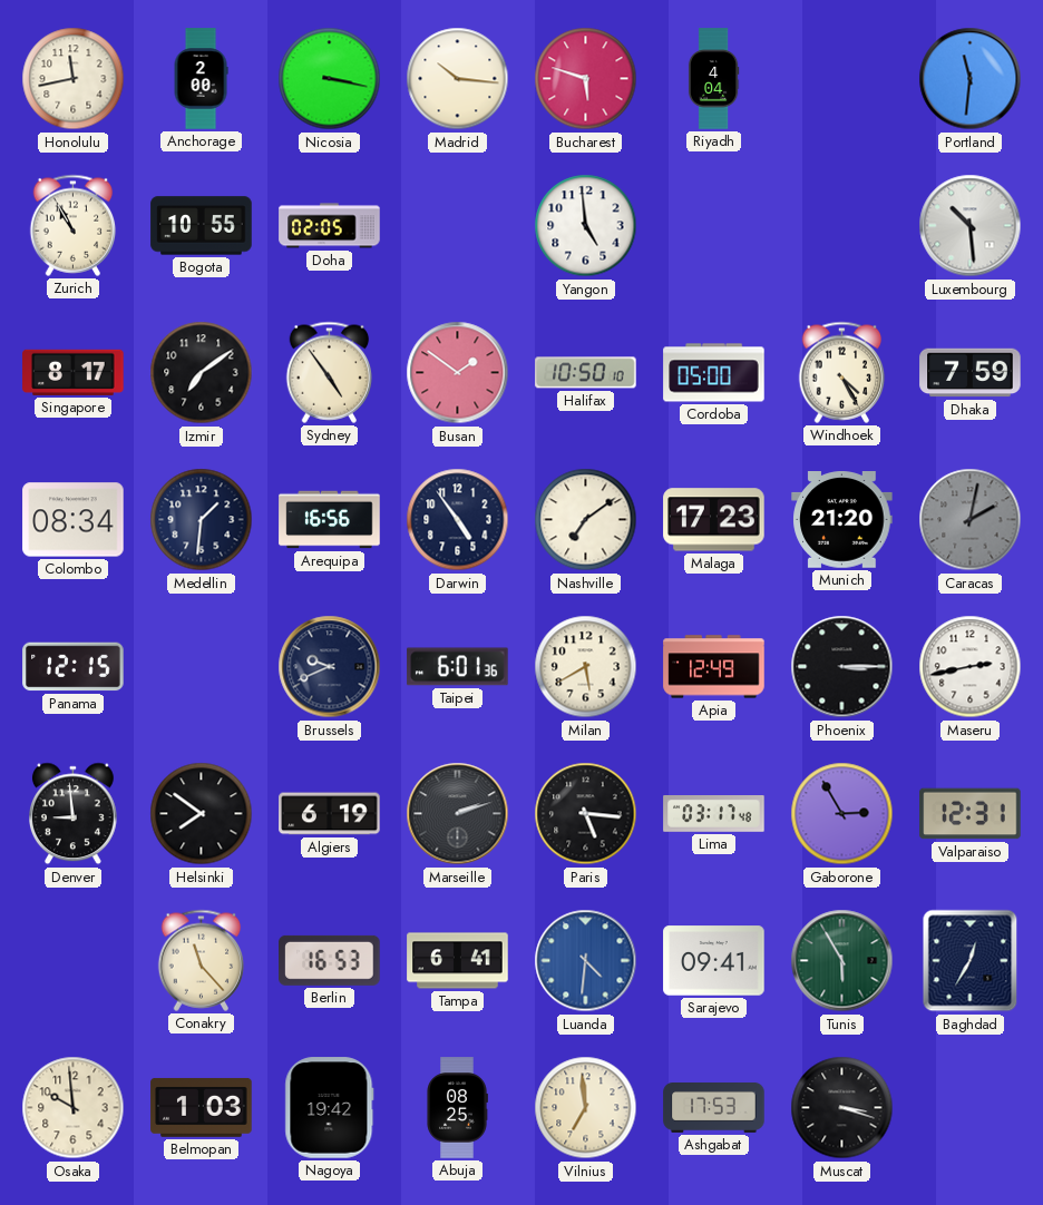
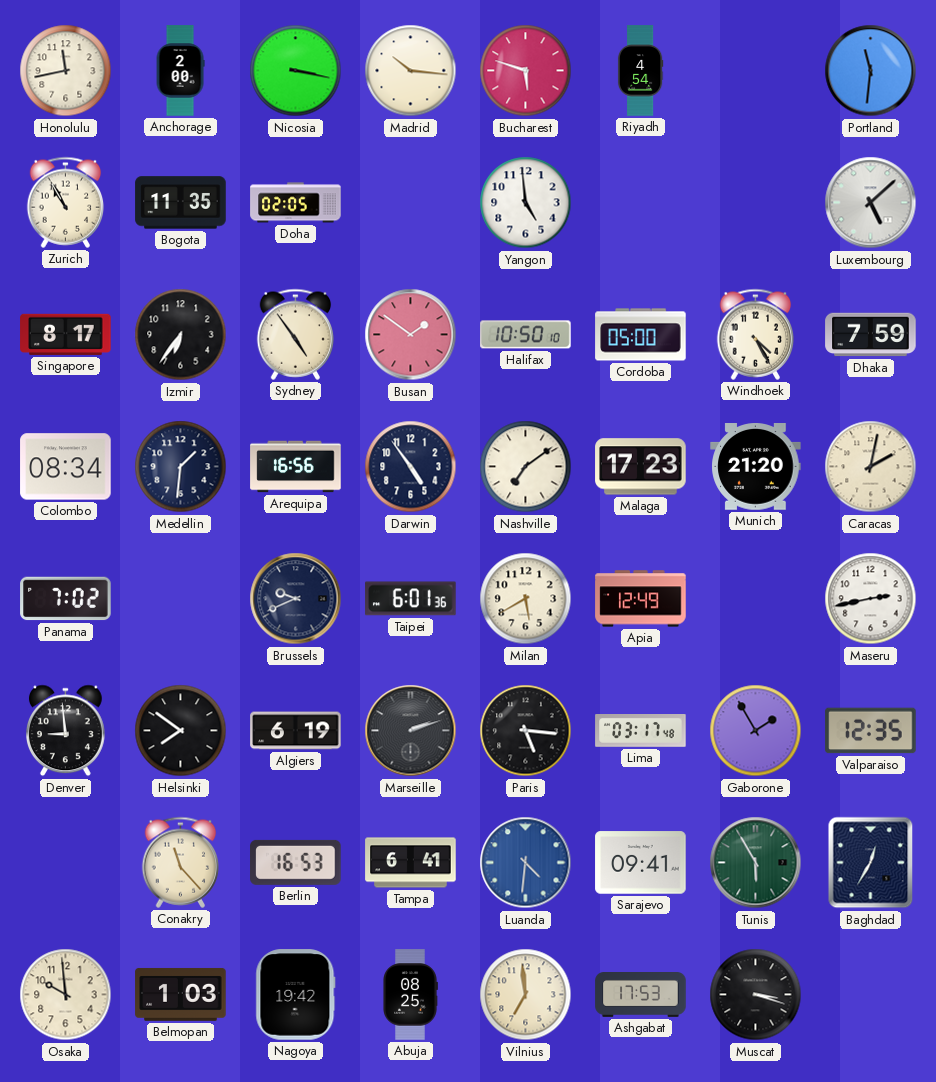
Riyadh: 4:04 -> 4:54 (640, 71)
Bogota: 10:55 -> 11:35 (181, 203)
Luxembourg: 10:29 -> 5:08 (871, 203)
Izmir: 7:09 -> 6:36 (181, 335)
Caracas dial: grey -> cream (871, 467)
Panama: 12:15 -> 7:02 (66, 599)
Phoenix: 3:15 -> none (842, 667)
Gaborone: 2:55 -> 1:55 (756, 731)
Valparaiso: 12:31 -> 12:35 (871, 731)
